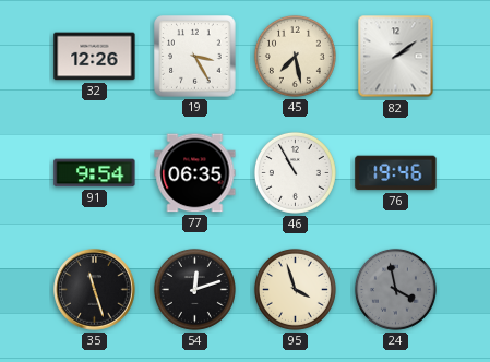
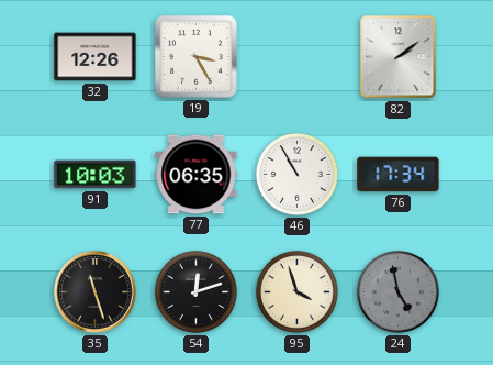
45: 7:28 -> none (295, 56)
91: 9:54 -> 10:03 (96, 175)
76: 19:46 -> 17:34 (399, 175)
24: 3:58 -> 4:58 (397, 291)
